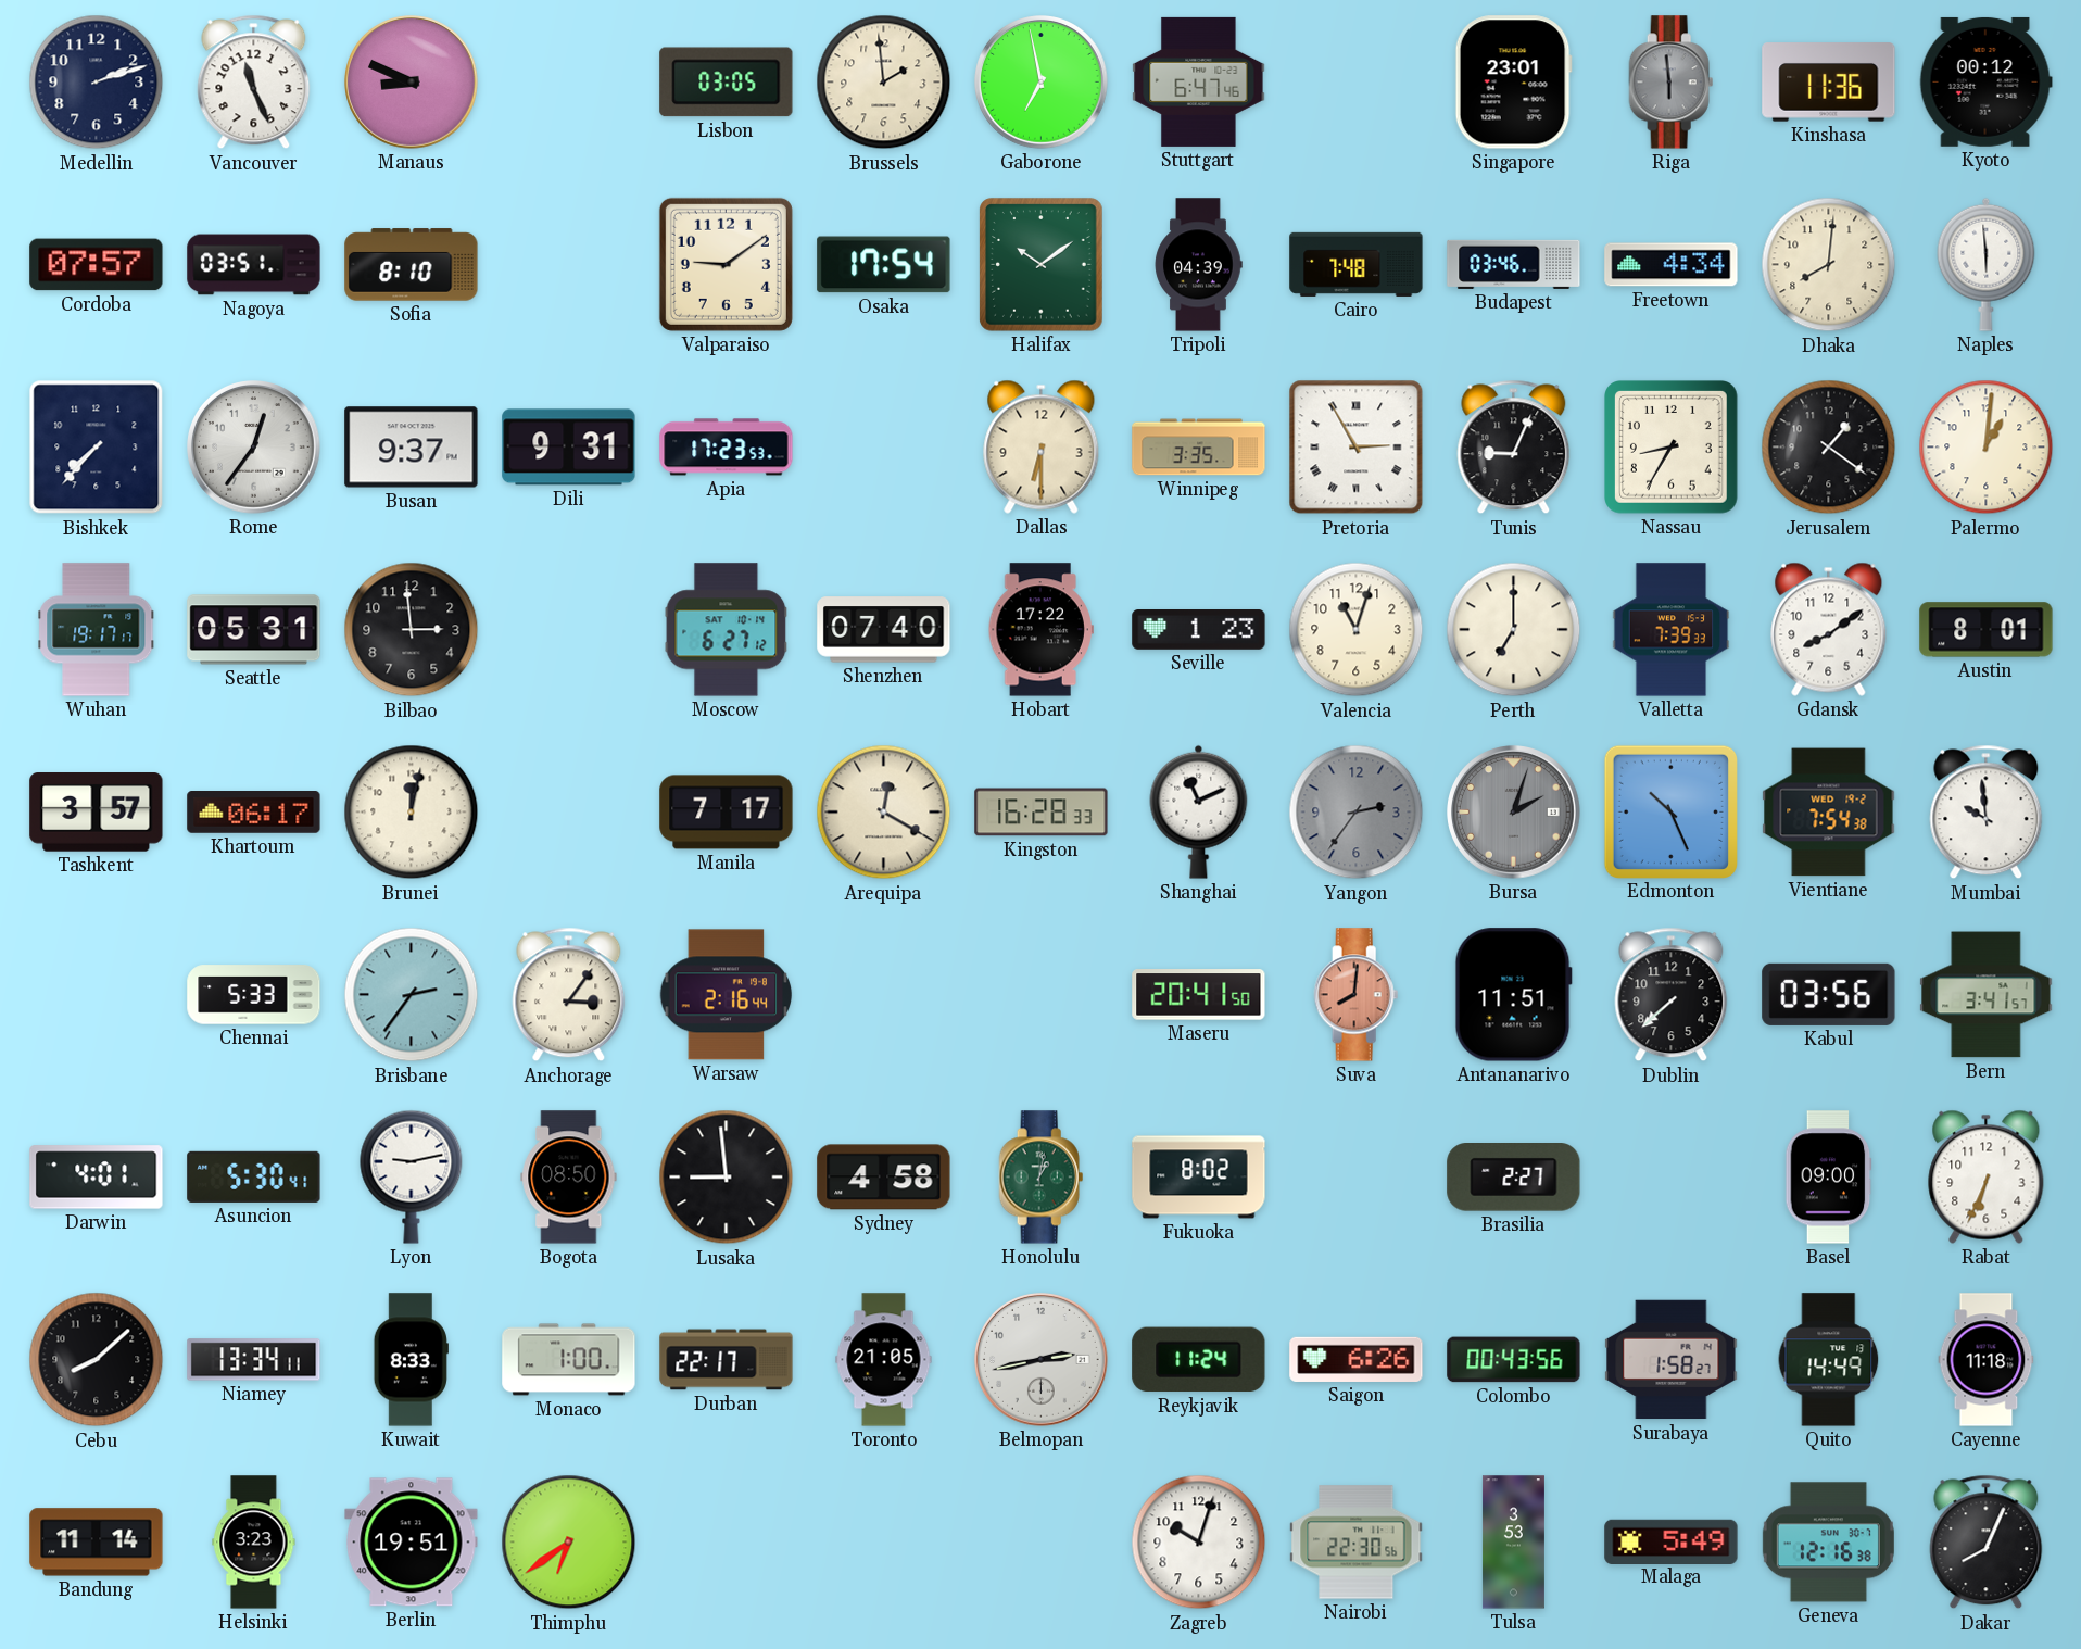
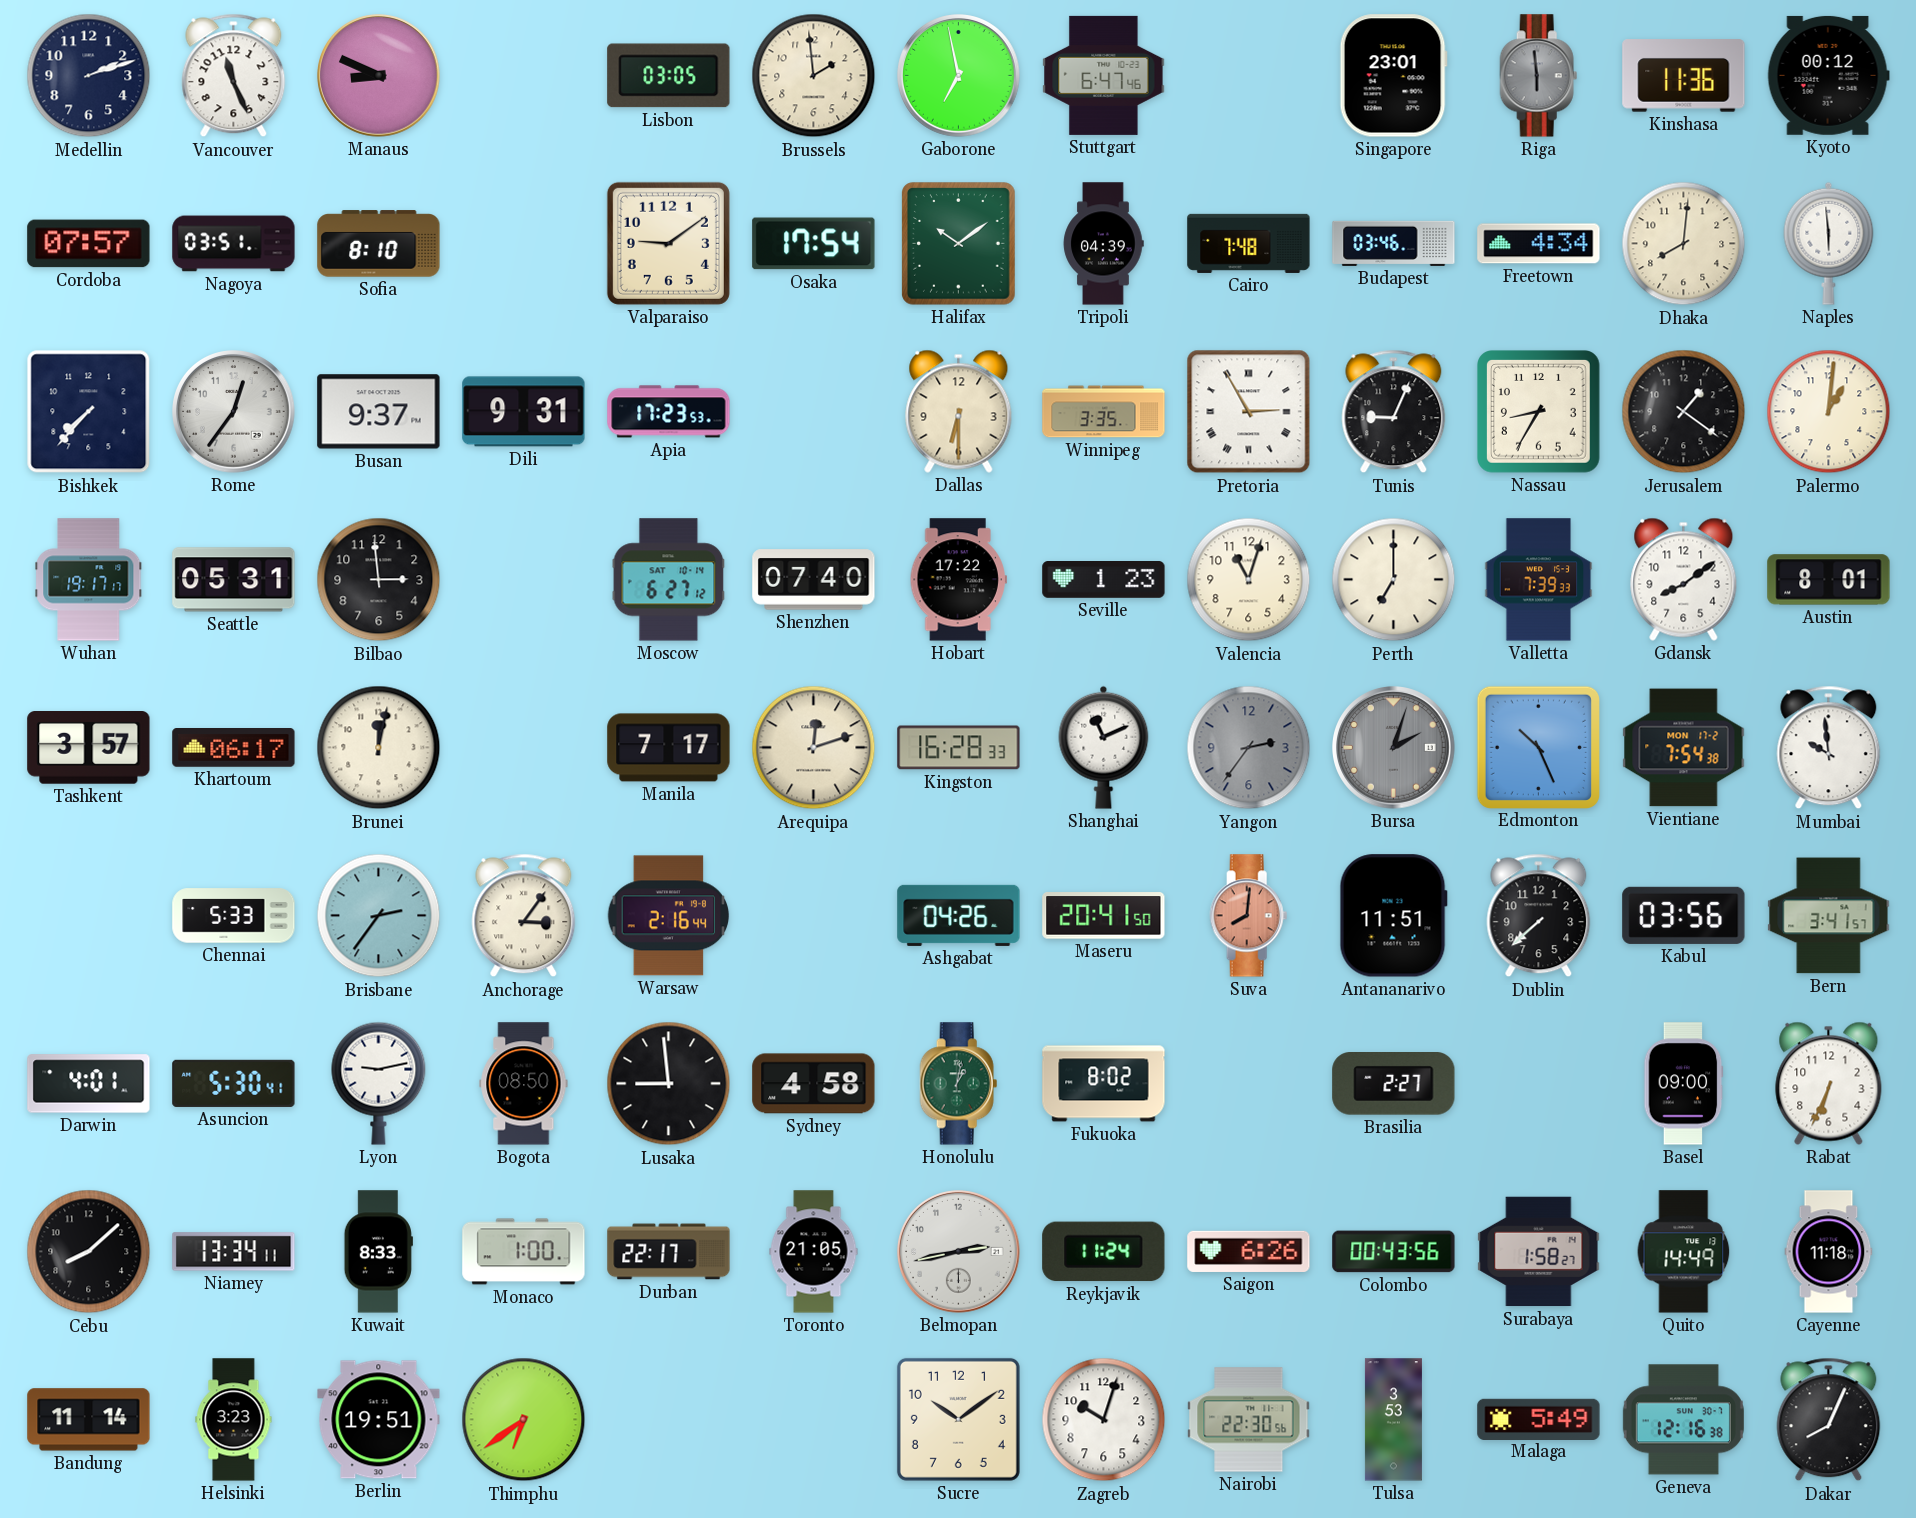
Arequipa: 12:20 -> 12:12 (814, 748)
Vientiane date: WED 19-2 -> MON 17-2 (1684, 748)
Ashgabat: none -> 04:26 (959, 915)
Sucre: none -> 10:09 (958, 1419)
